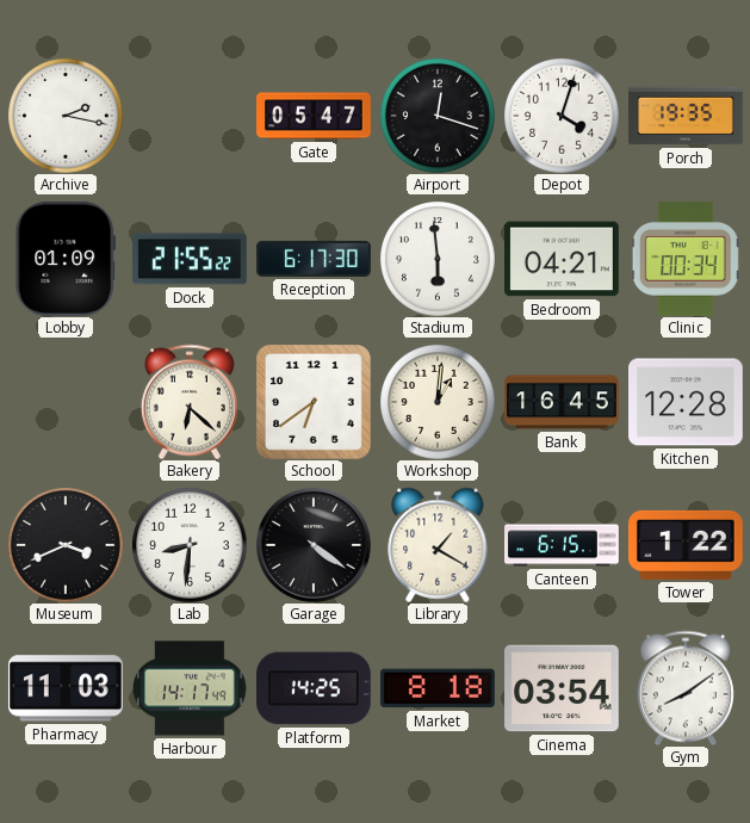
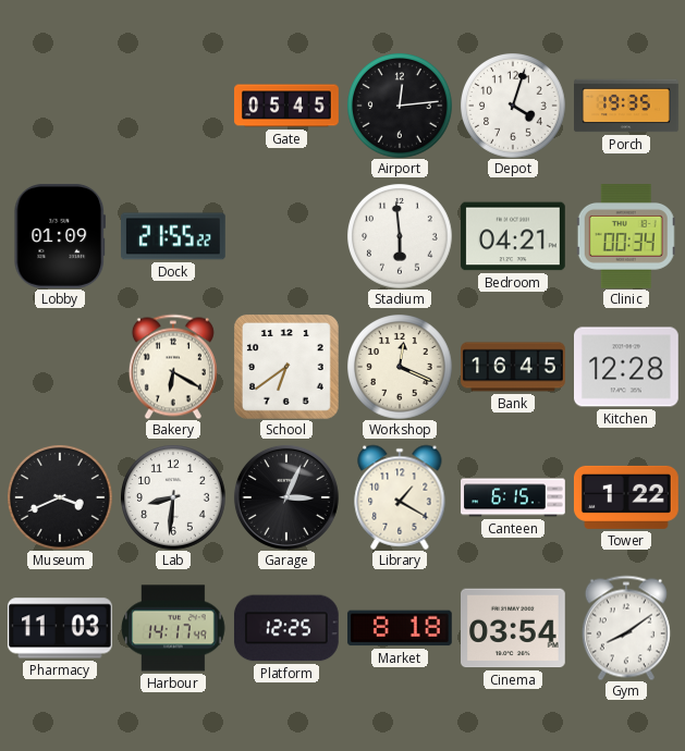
Archive: 2:17 -> none (66, 116)
Gate: 05:47 -> 05:45 (286, 106)
Airport: 12:18 -> 12:14 (400, 106)
Reception: 6:17 -> none (314, 259)
Bakery: 6:22 -> 6:20 (173, 367)
Workshop: 1:01 -> 12:19 (400, 367)
Garage: 4:21 -> 3:04 (286, 497)
Platform: 14:25 -> 12:25 (286, 628)
